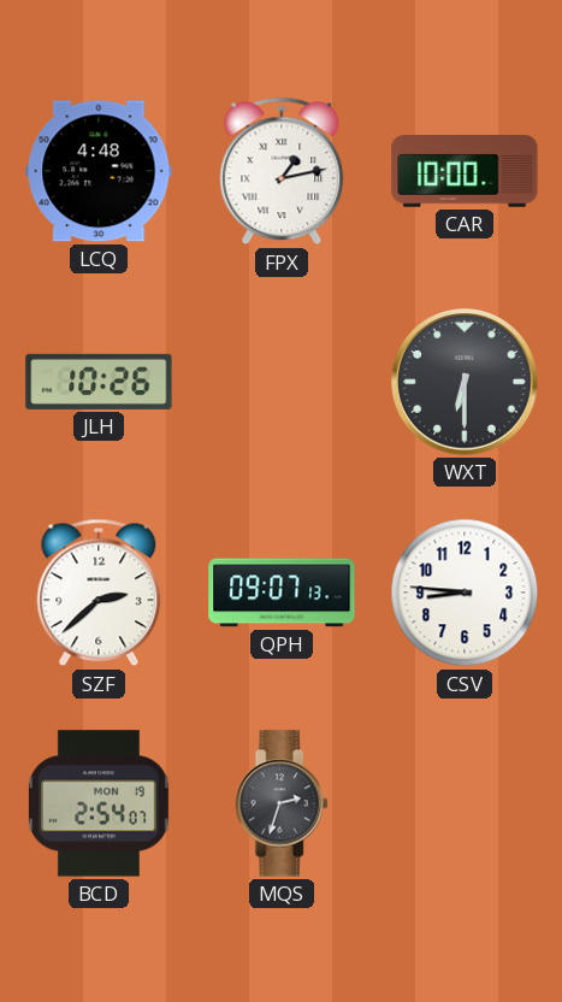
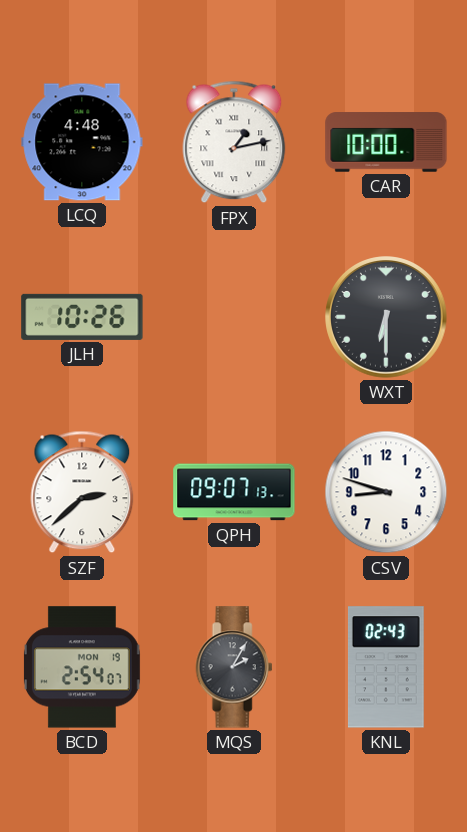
CSV: 8:46 -> 8:48 (386, 492)
MQS: 2:33 -> 2:05 (234, 667)
KNL: none -> 02:43 (386, 667)
